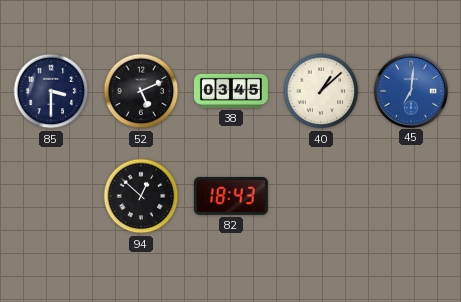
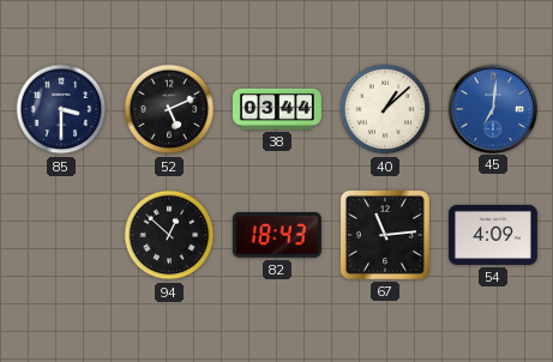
38: 03:45 -> 03:44 (278, 109)
67: none -> 11:14 (385, 235)
54: none -> 4:09 (493, 235)
